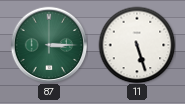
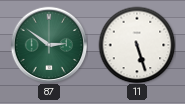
87: 3:15 -> 2:51 (49, 45)
